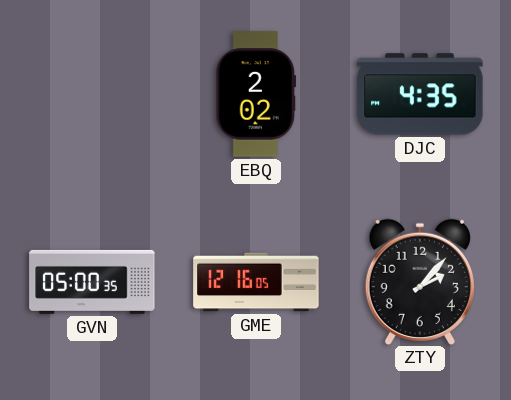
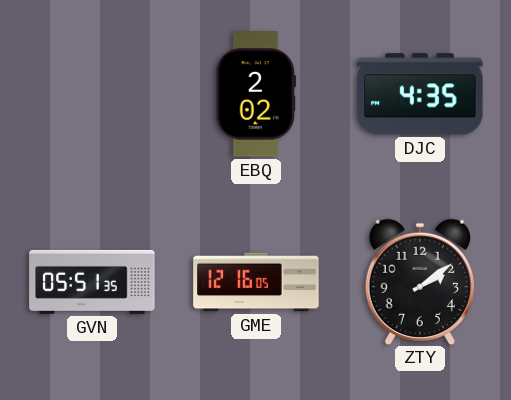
GVN: 05:00 -> 05:51 (92, 282)
ZTY: 2:07 -> 2:09 (420, 281)
